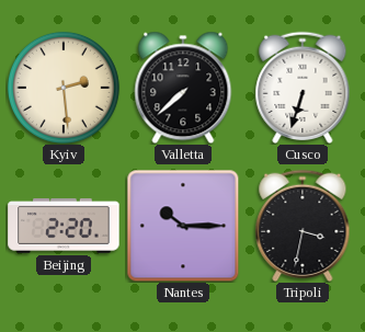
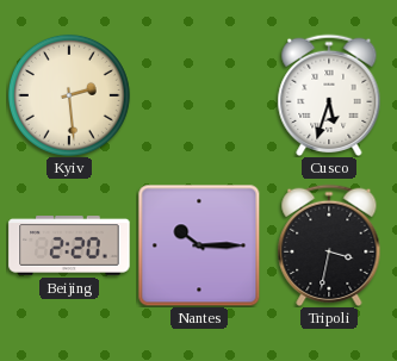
Valletta: 7:38 -> none (183, 88)
Cusco: 6:33 -> 5:33 (329, 94)
